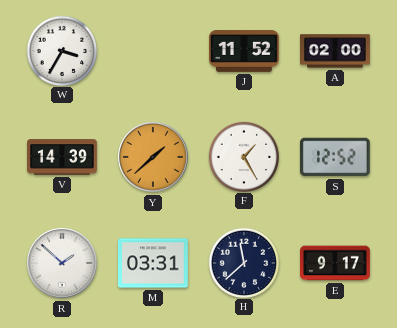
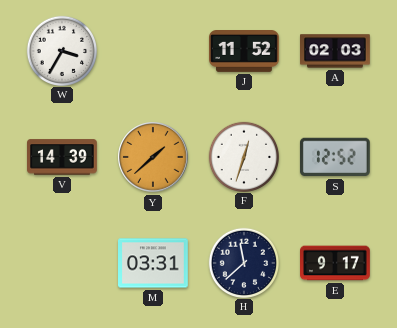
A: 02:00 -> 02:03 (336, 51)
F: 1:25 -> 12:33 (244, 156)
R: 1:52 -> none (62, 263)
